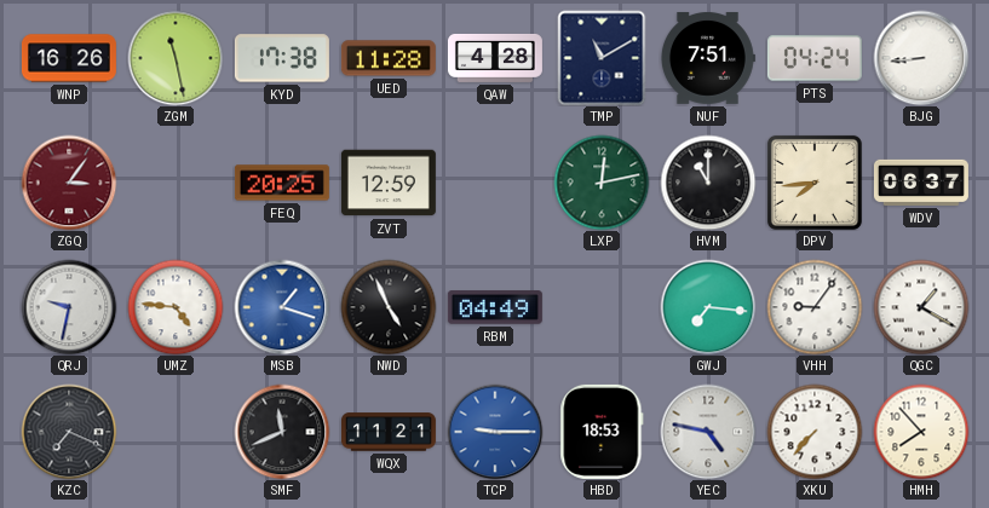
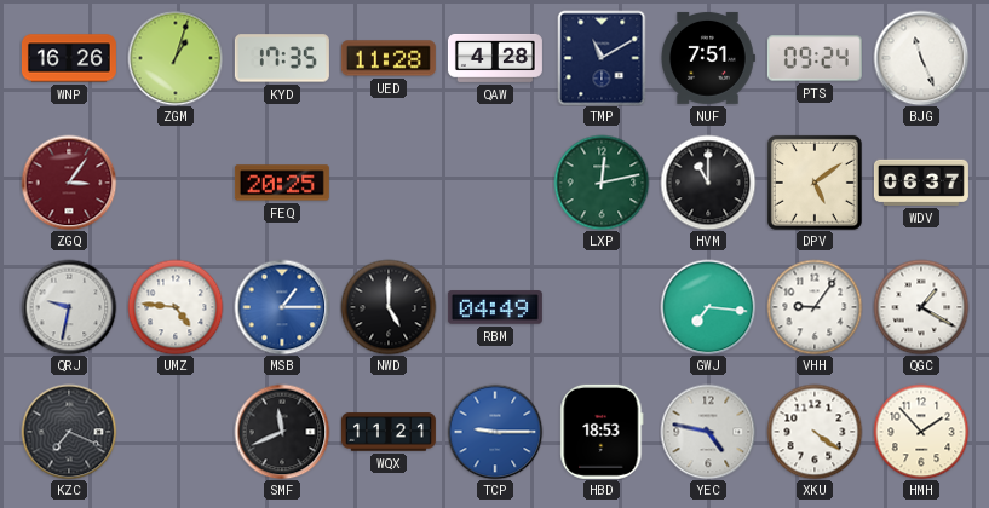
ZGM: 11:28 -> 1:03 (176, 58)
KYD: 17:38 -> 17:35 (282, 58)
PTS: 04:24 -> 09:24 (815, 58)
BJG: 8:44 -> 11:26 (921, 58)
ZVT: 12:59 -> none (389, 183)
DPV: 7:44 -> 5:09 (815, 183)
MSB: 1:18 -> 1:15 (282, 307)
NWD: 4:56 -> 5:00 (389, 307)
XKU: 7:37 -> 4:21 (815, 432)
HMH: 7:53 -> 1:53 (921, 432)
